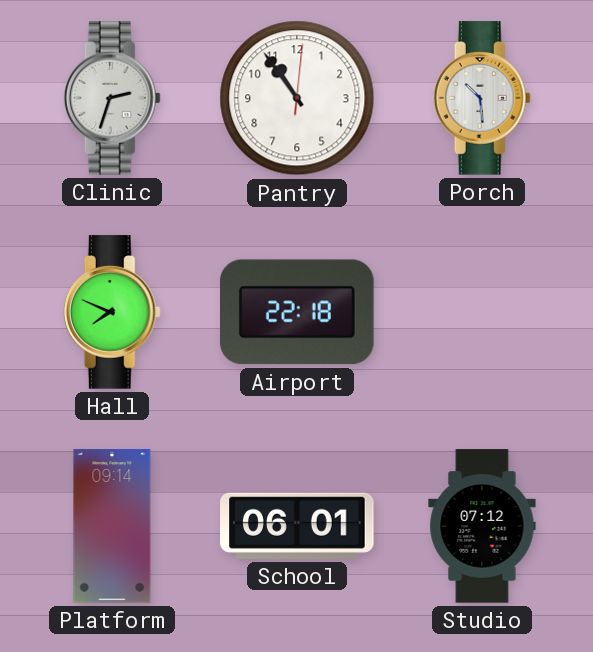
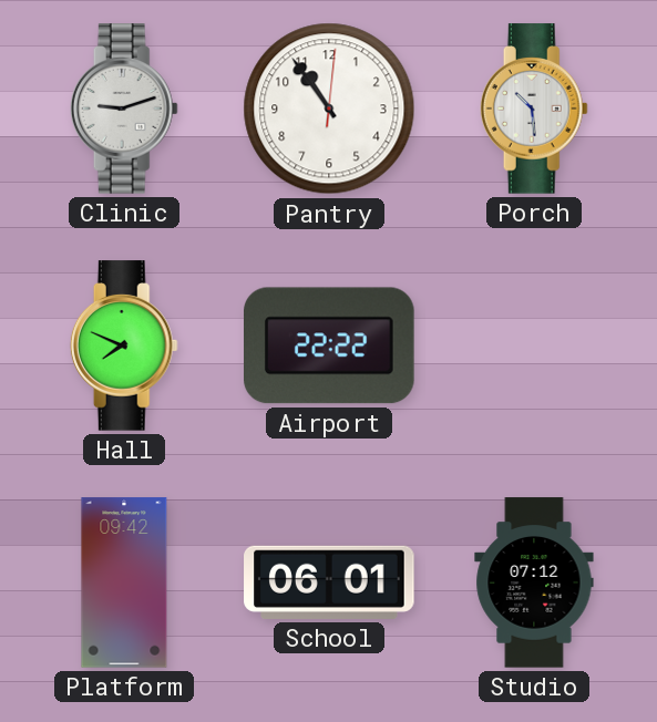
Clinic: 2:33 -> 9:12 (124, 109)
Airport: 22:18 -> 22:22 (330, 345)
Platform: 09:14 -> 09:42 (124, 582)
